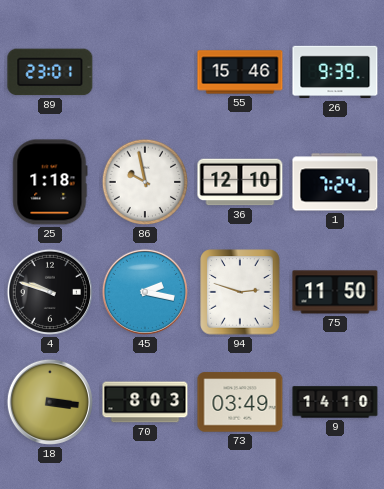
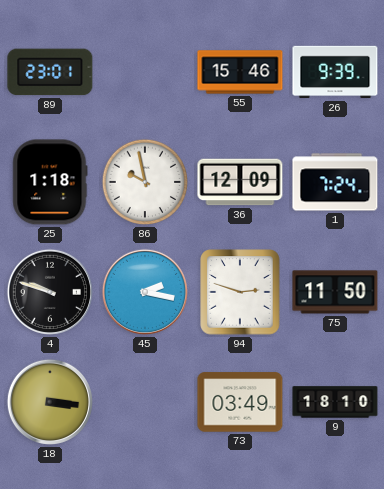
36: 12:10 -> 12:09 (240, 182)
70: 8:03 -> none (145, 402)
9: 14:10 -> 18:10 (335, 402)
